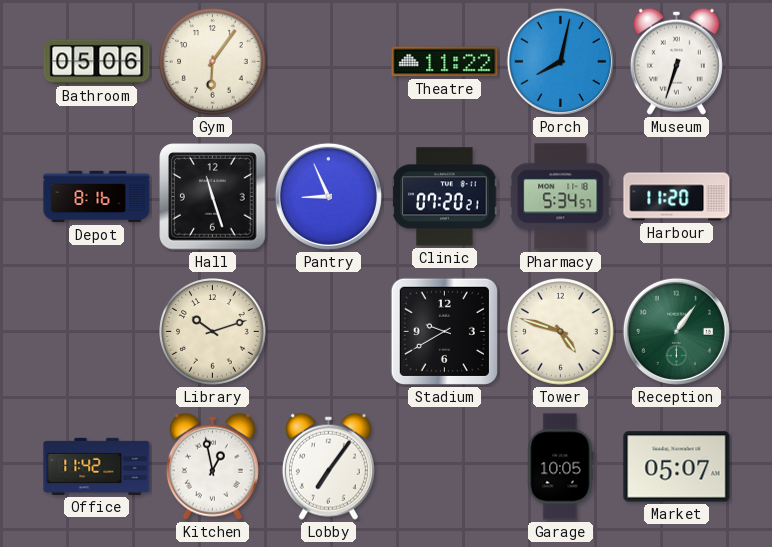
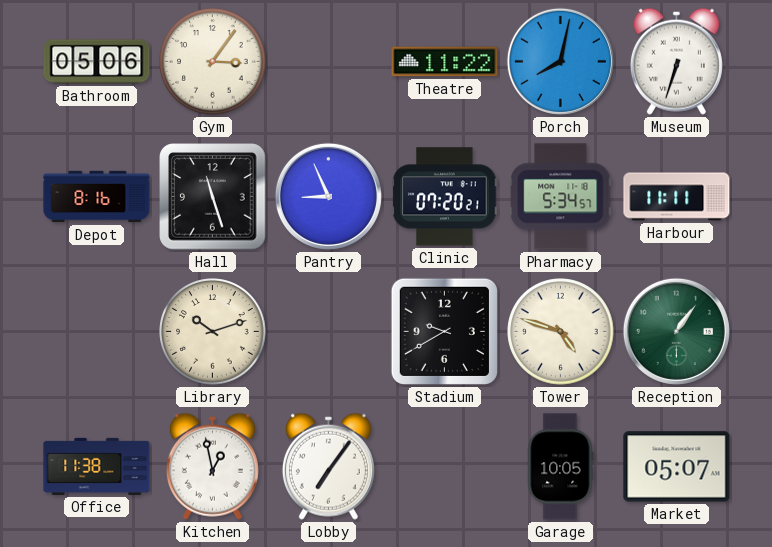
Gym: 6:06 -> 3:06 (213, 62)
Harbour: 11:20 -> 11:11 (677, 197)
Office: 11:42 -> 11:38 (97, 466)
